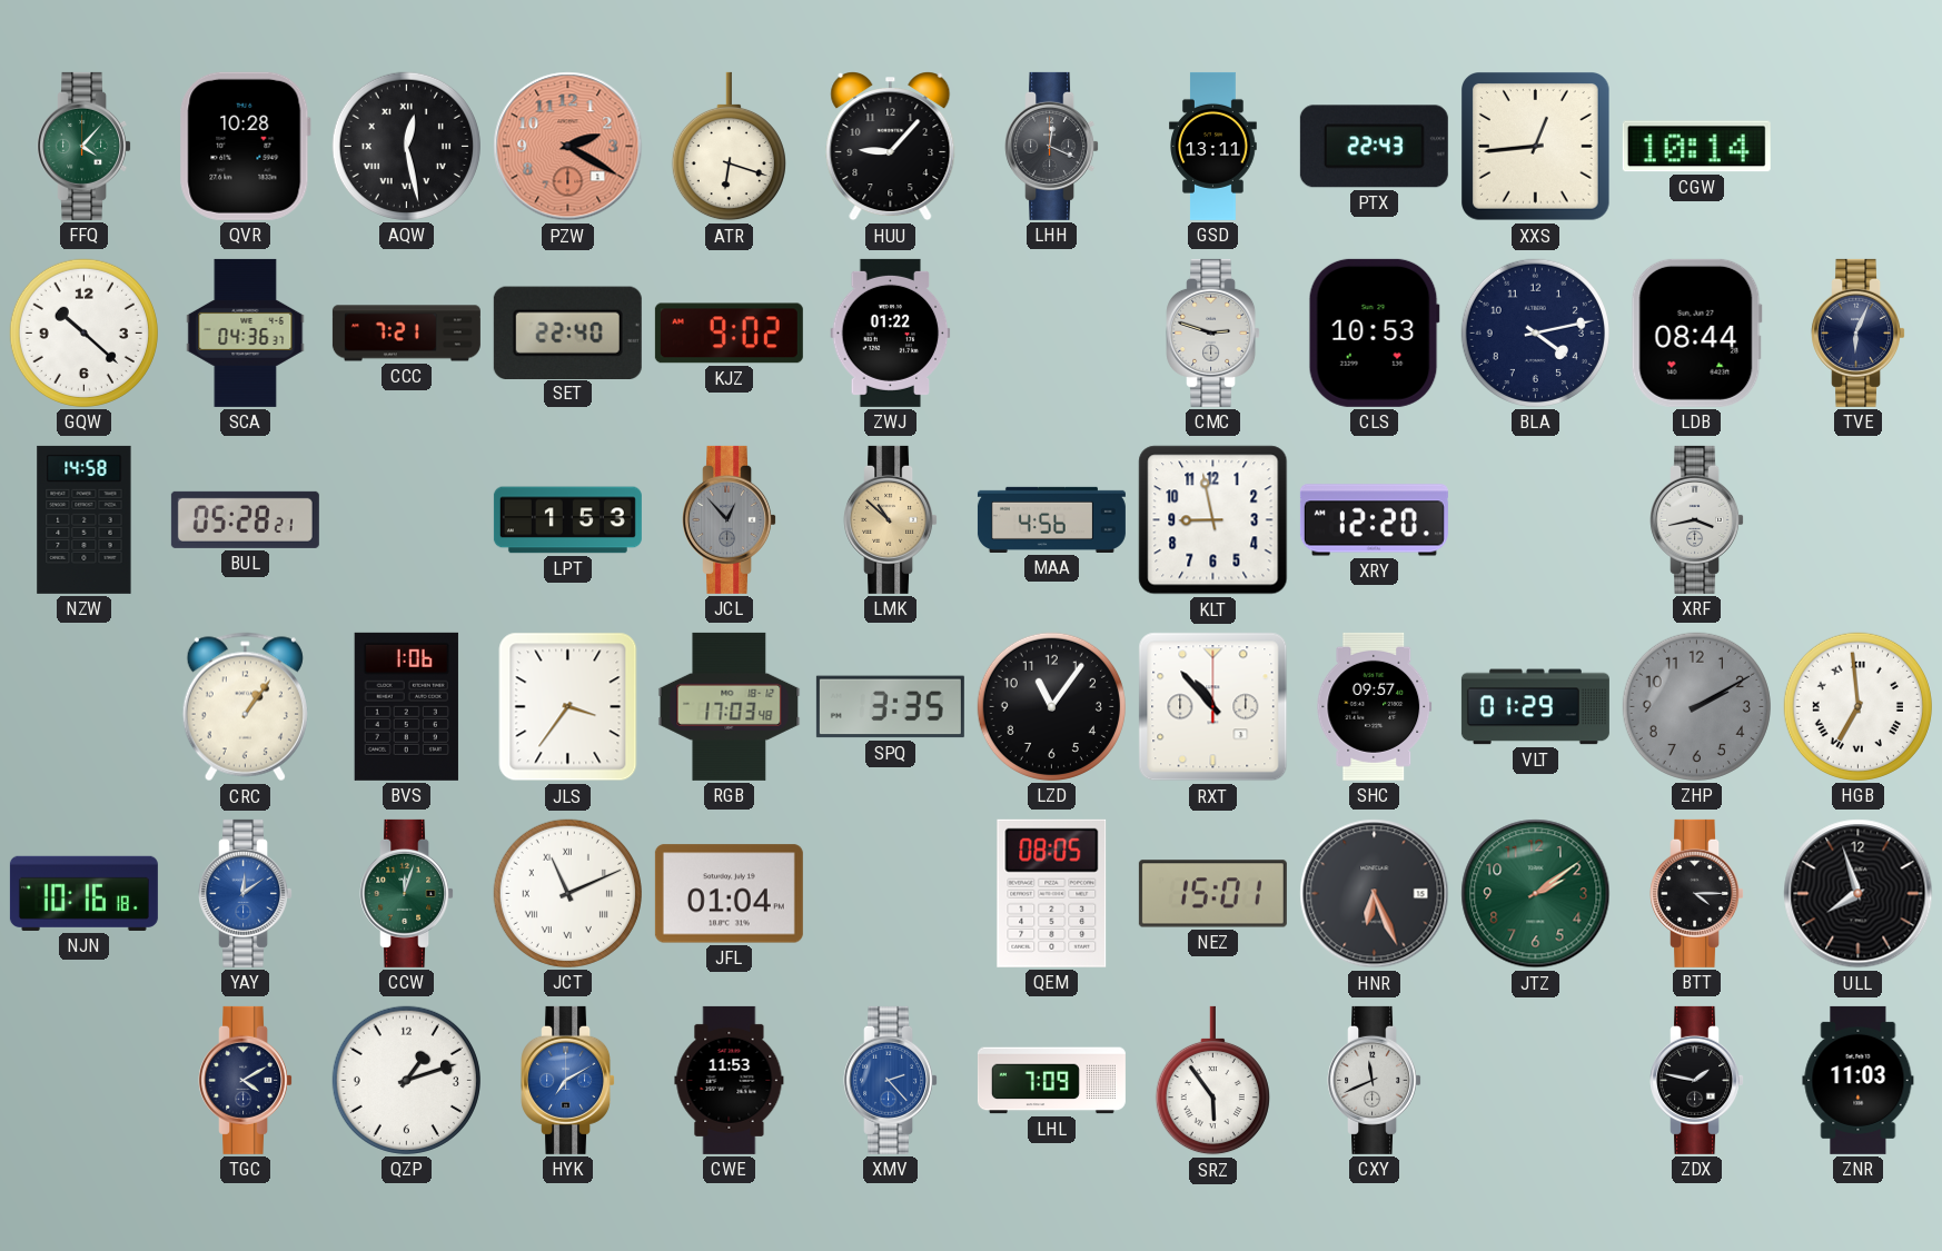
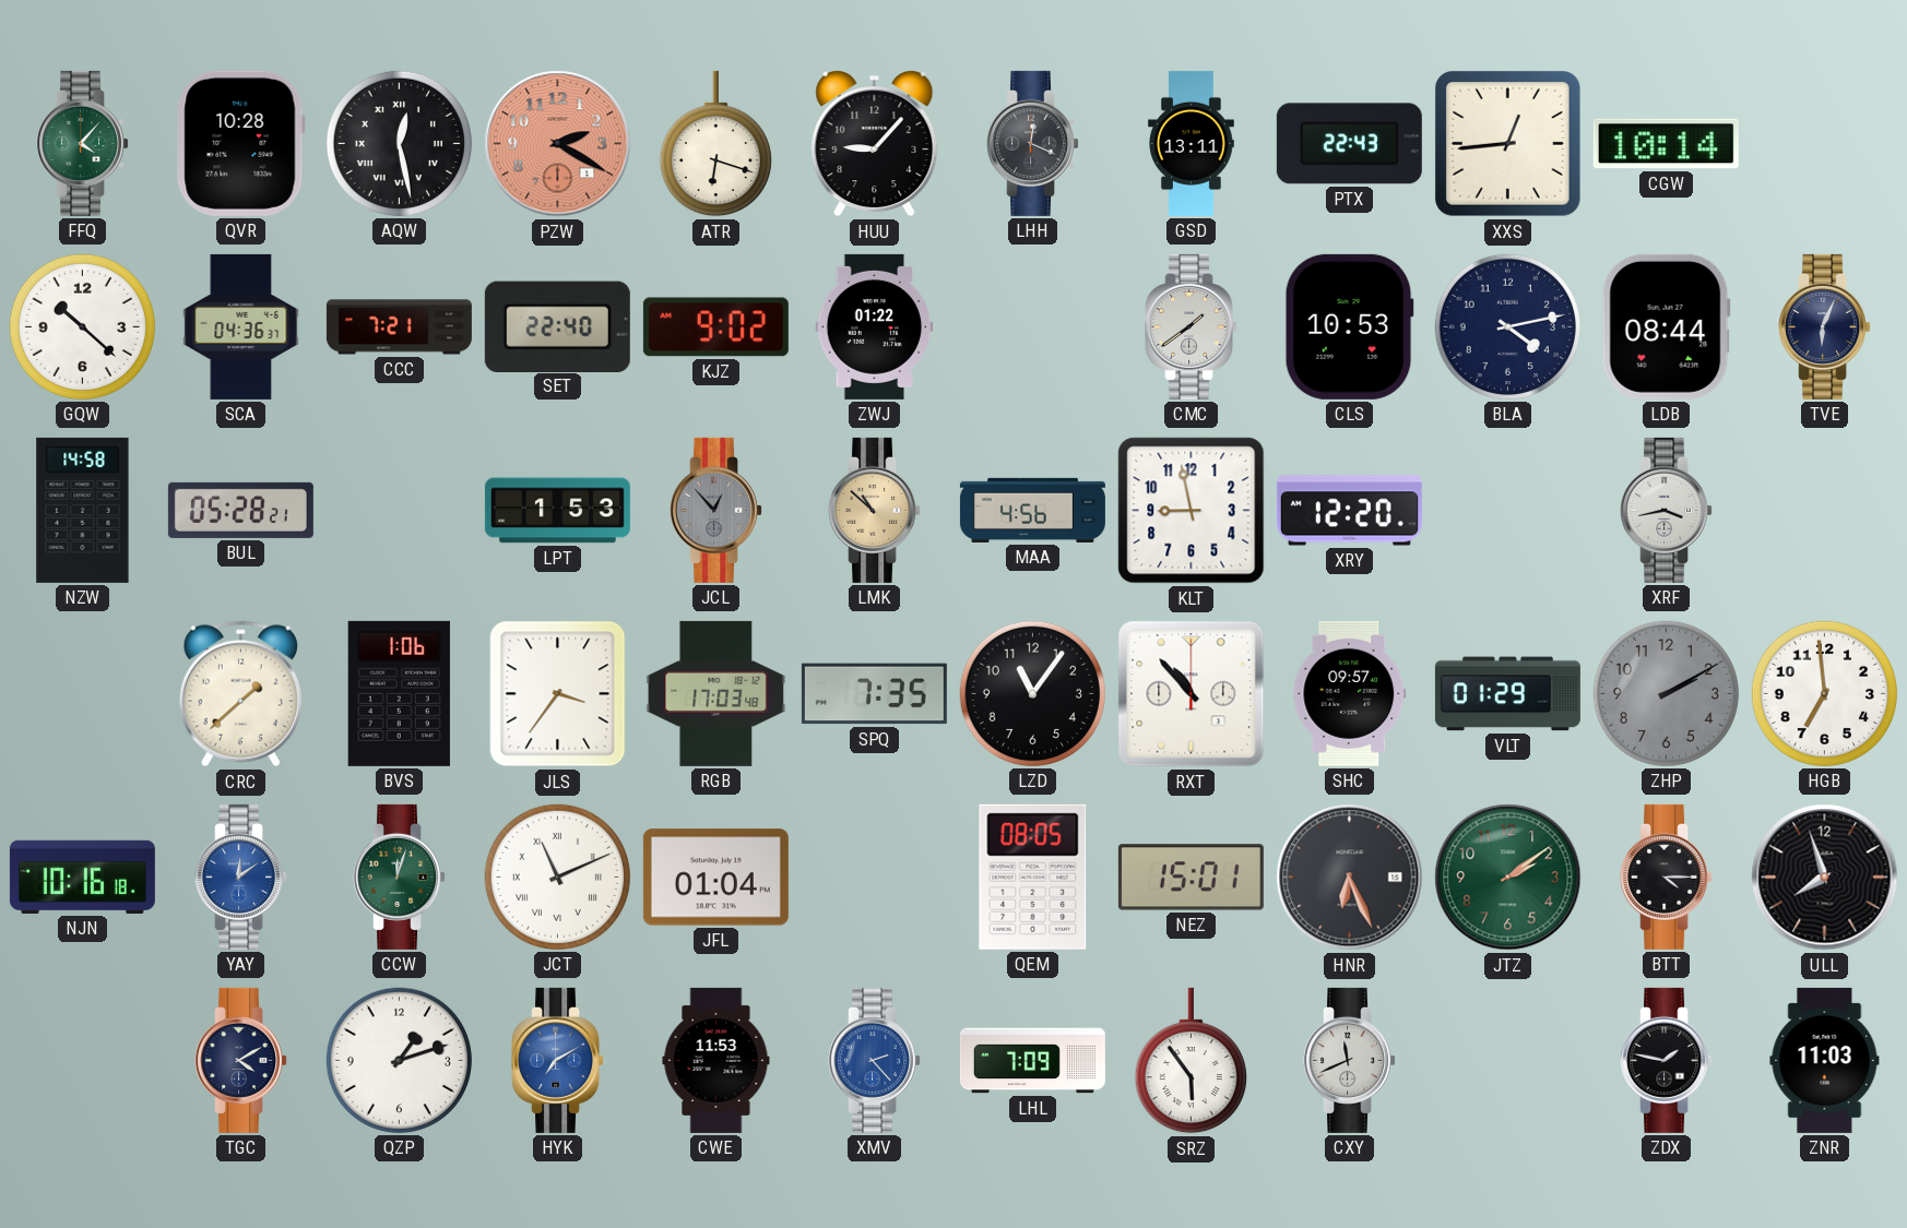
CMC: 2:48 -> 1:39 (1192, 326)
CRC: 1:06 -> 1:38 (240, 694)
SPQ: 3:35 -> 7:35 (874, 694)
HGB numerals: Roman -> Arabic (1824, 693)
